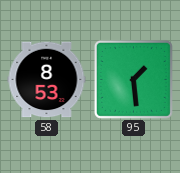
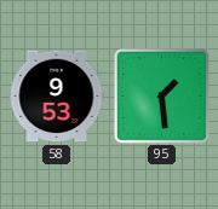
58: 8:53 -> 9:53 (57, 97)
